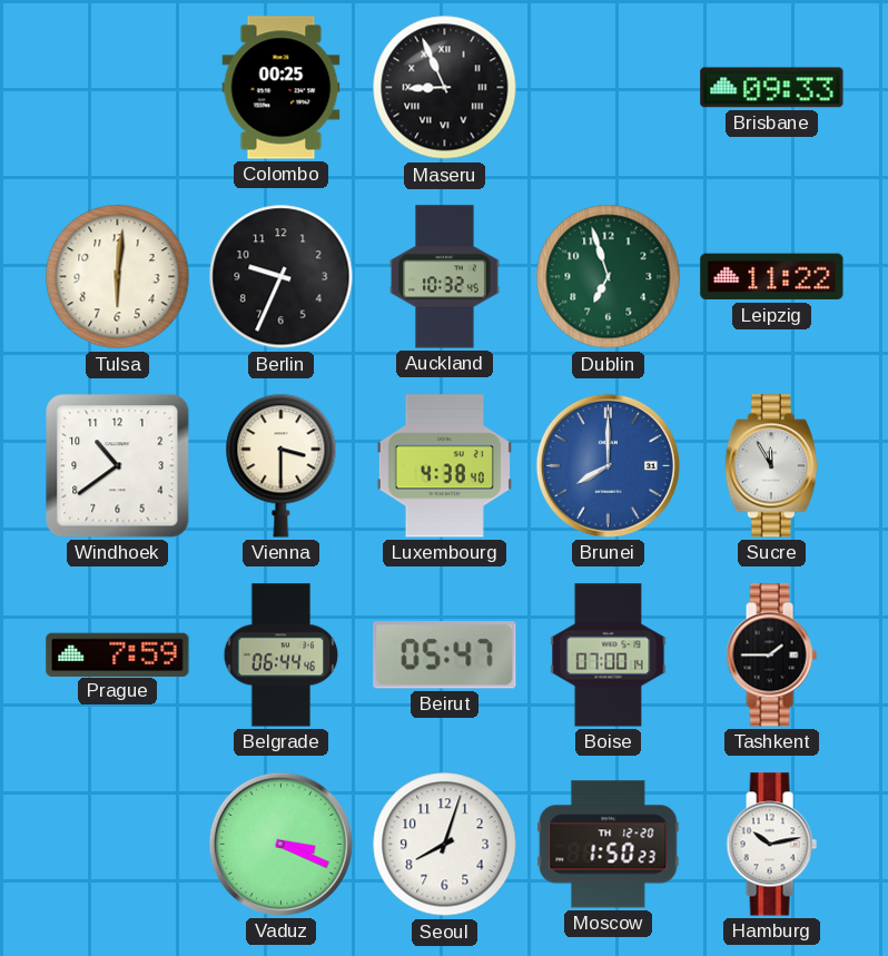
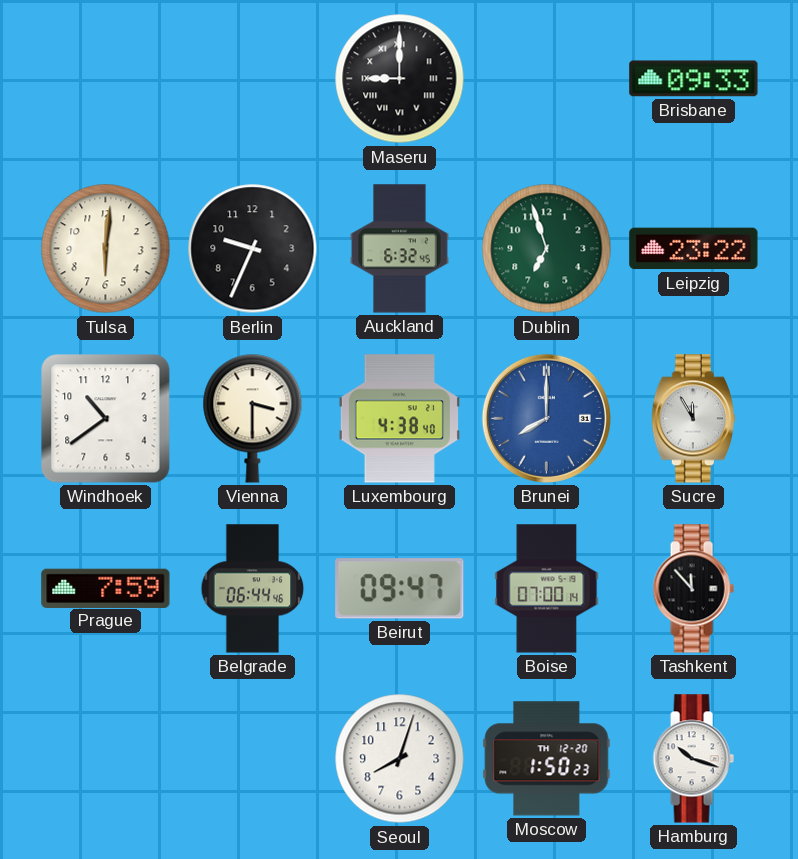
Colombo: 00:25 -> none (282, 88)
Maseru: 8:56 -> 9:00 (400, 79)
Auckland: 10:32 -> 6:32 (400, 249)
Leipzig: 11:22 -> 23:22 (694, 249)
Beirut: 05:47 -> 09:47 (400, 589)
Tashkent: 1:45 -> 11:53 (693, 589)
Vaduz: 3:19 -> none (280, 844)
Hamburg: 10:13 -> 10:18 (693, 759)
